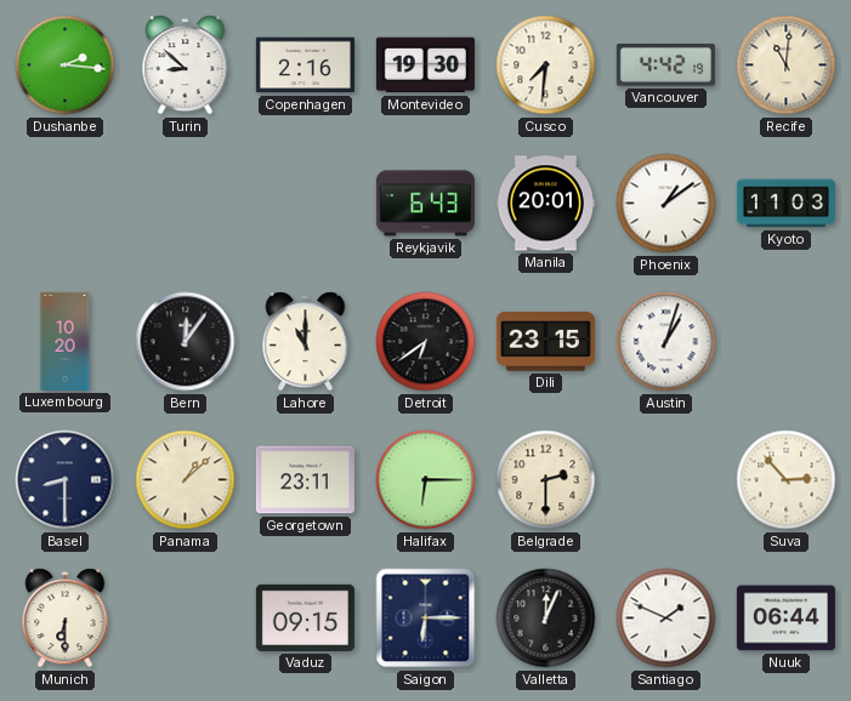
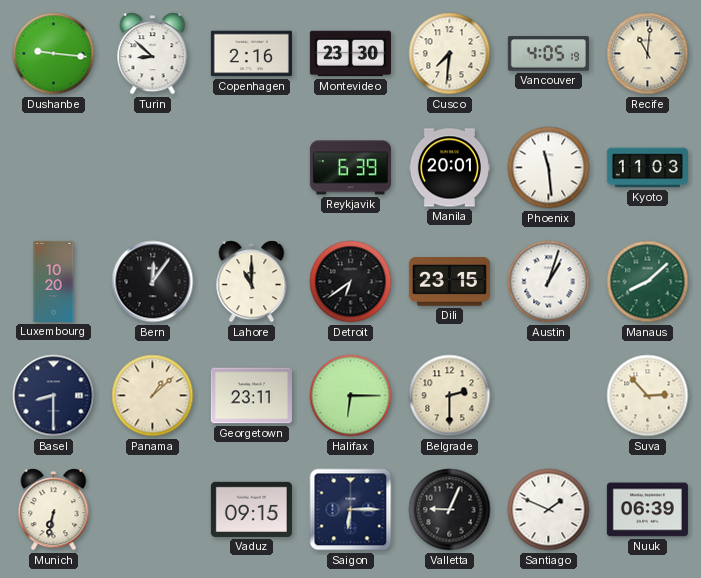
Dushanbe: 2:16 -> 9:16 (54, 54)
Montevideo: 19:30 -> 23:30 (350, 54)
Vancouver: 4:42 -> 4:05 (548, 54)
Reykjavik: 6:43 -> 6:39 (350, 168)
Phoenix: 1:09 -> 11:29 (549, 168)
Manaus: none -> 8:08 (648, 282)
Munich: 6:30 -> 6:32 (54, 510)
Valletta: 12:04 -> 9:04 (450, 510)
Nuuk: 06:44 -> 06:39 (647, 510)
